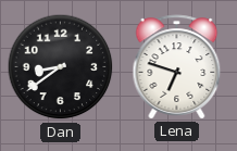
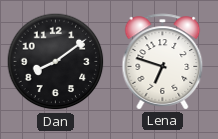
Dan: 8:39 -> 8:09 (56, 62)
